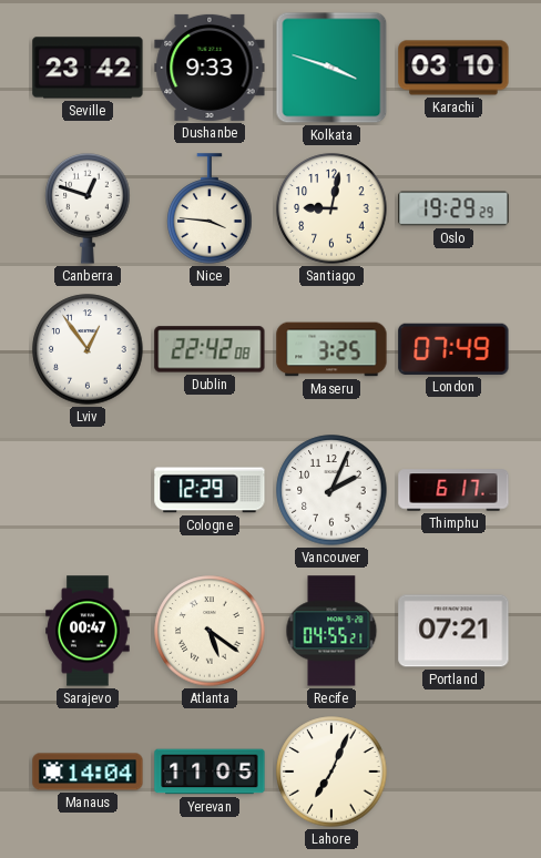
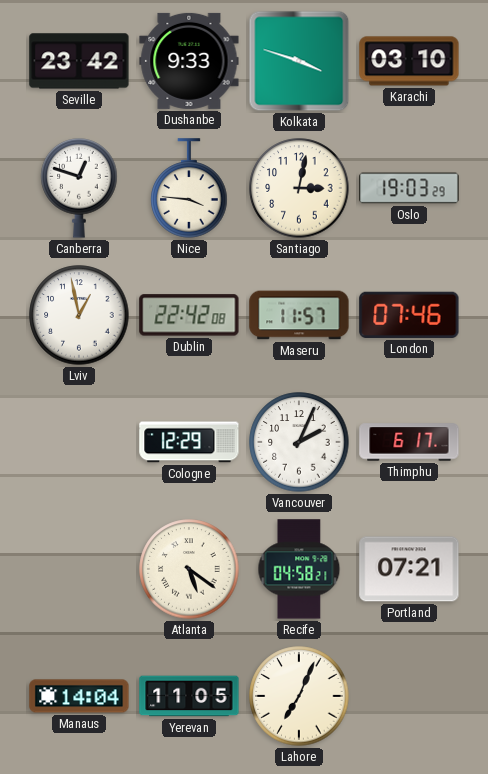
Santiago: 9:02 -> 3:02 (299, 188)
Oslo: 19:29 -> 19:03 (409, 188)
Lviv: 12:54 -> 12:58 (79, 315)
Maseru: 3:25 -> 11:57 (299, 315)
London: 07:49 -> 07:46 (409, 315)
Sarajevo: 00:47 -> none (88, 631)
Recife: 04:55 -> 04:58 (299, 569)
